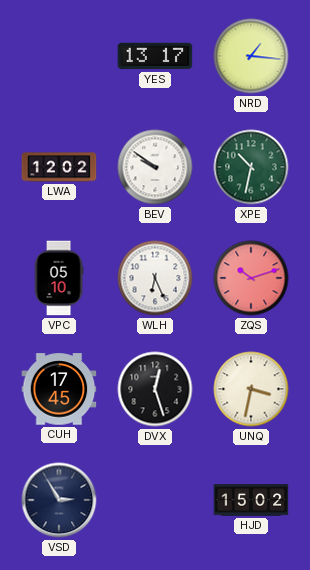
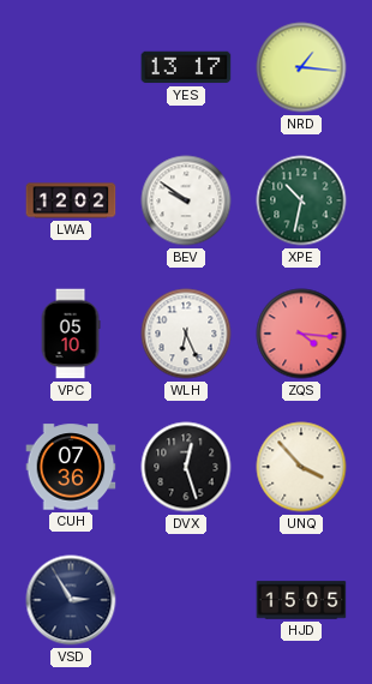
ZQS: 10:12 -> 4:16 (301, 334)
CUH: 17:45 -> 07:36 (71, 467)
UNQ: 3:32 -> 3:53 (301, 467)
HJD: 15:02 -> 15:05 (301, 600)
